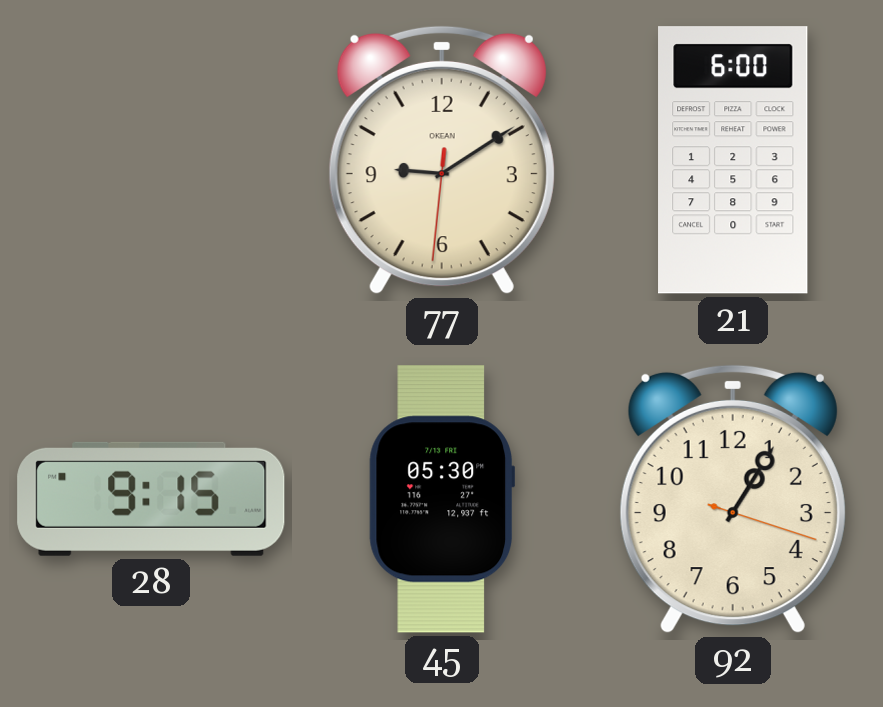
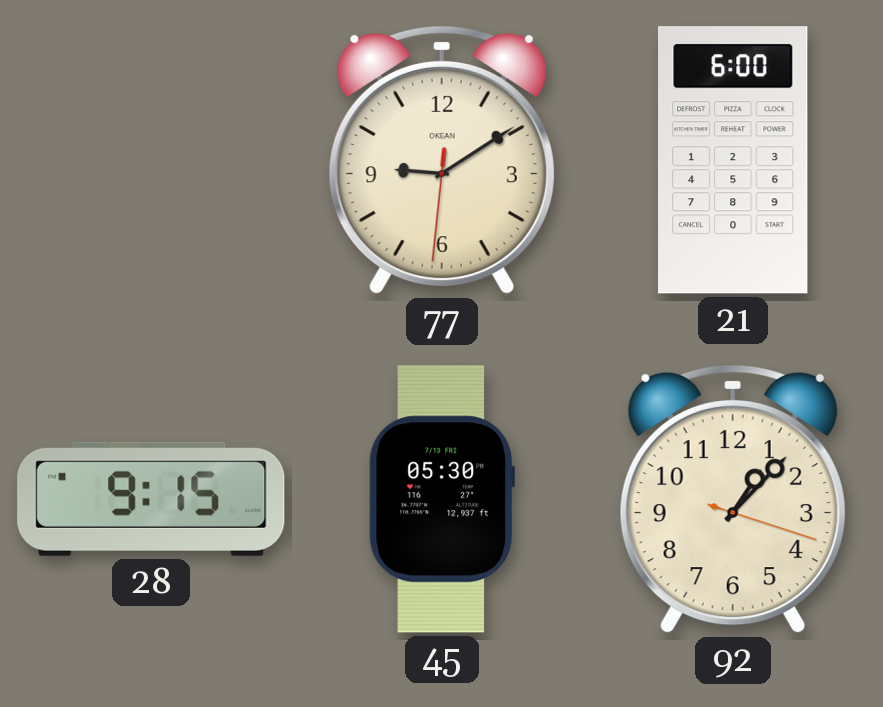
92: 1:05 -> 1:07 (733, 499)
